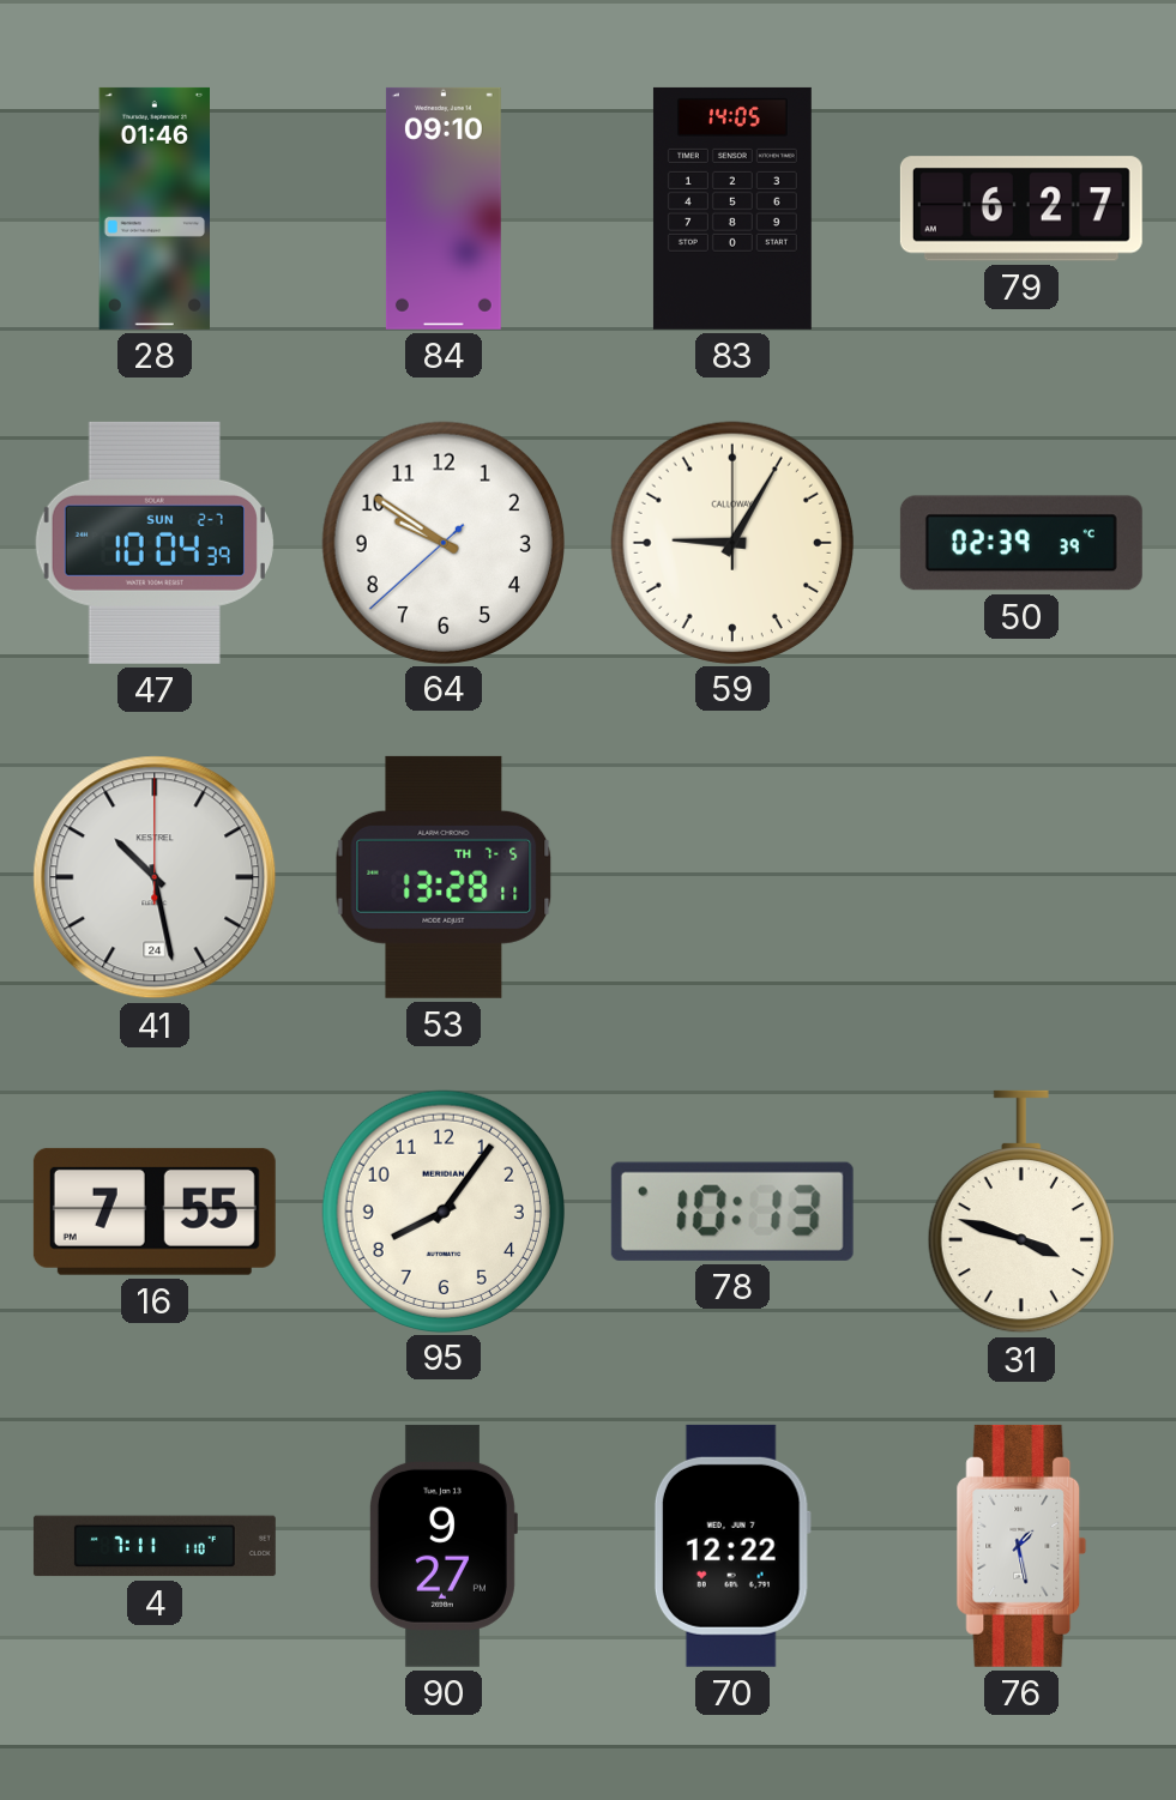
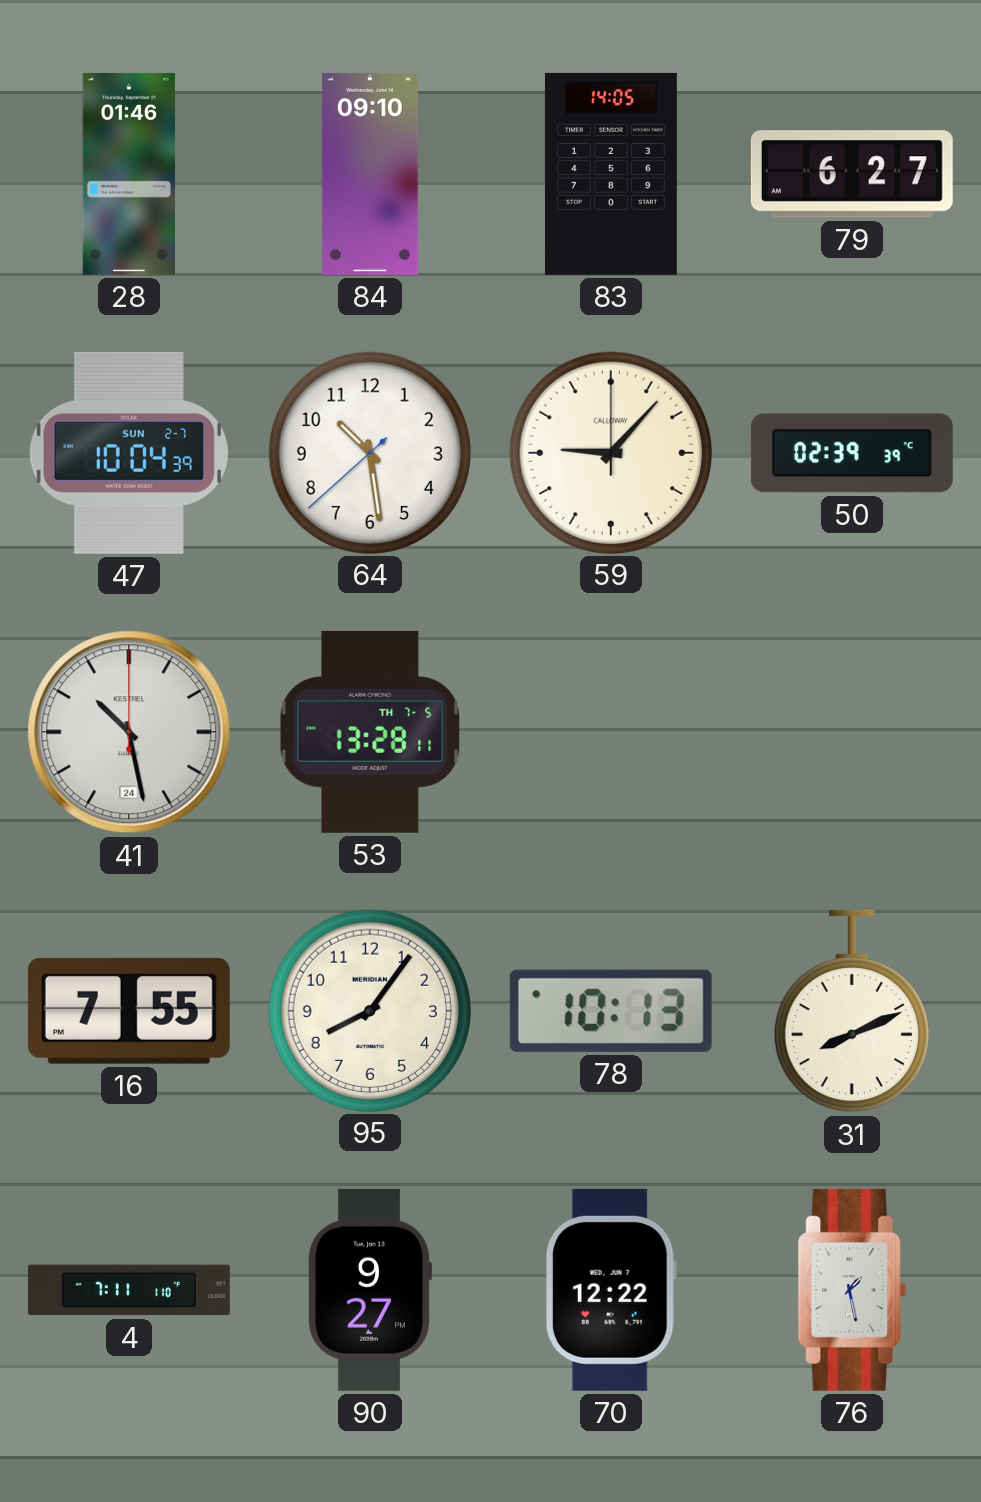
64: 9:50 -> 10:28 (369, 452)
59: 9:05 -> 9:07 (610, 452)
31: 3:48 -> 8:11 (852, 1011)
